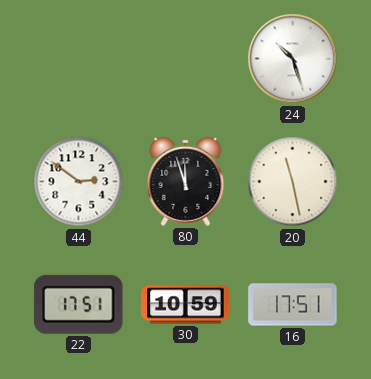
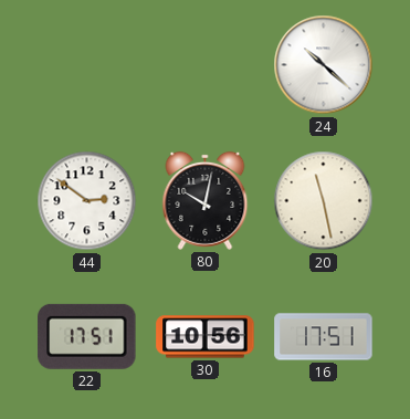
24: 10:27 -> 10:22 (324, 65)
80: 11:57 -> 10:02 (206, 200)
30: 10:59 -> 10:56 (206, 337)
